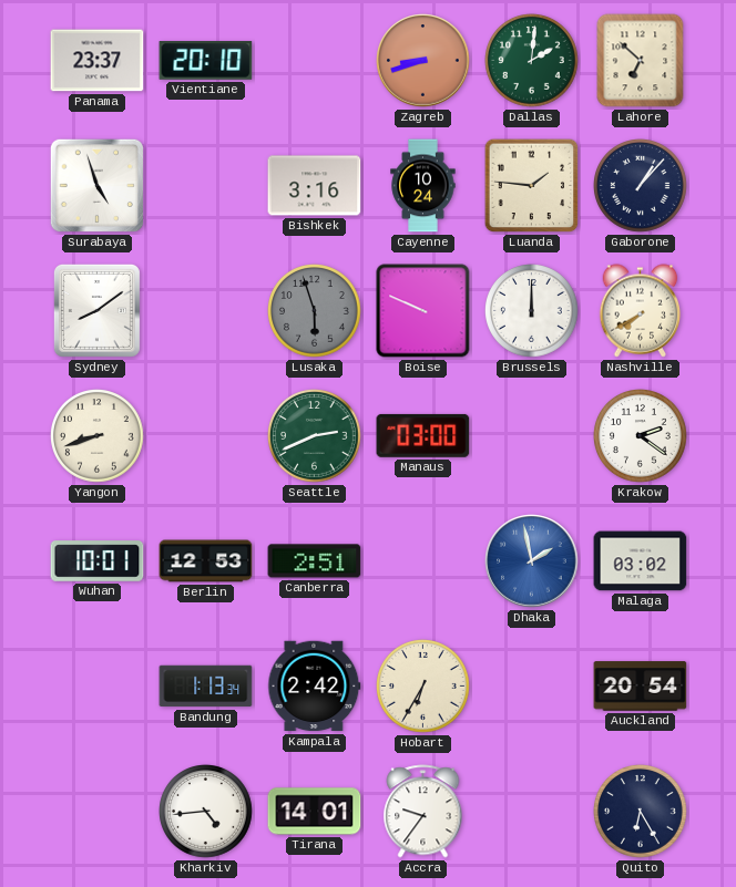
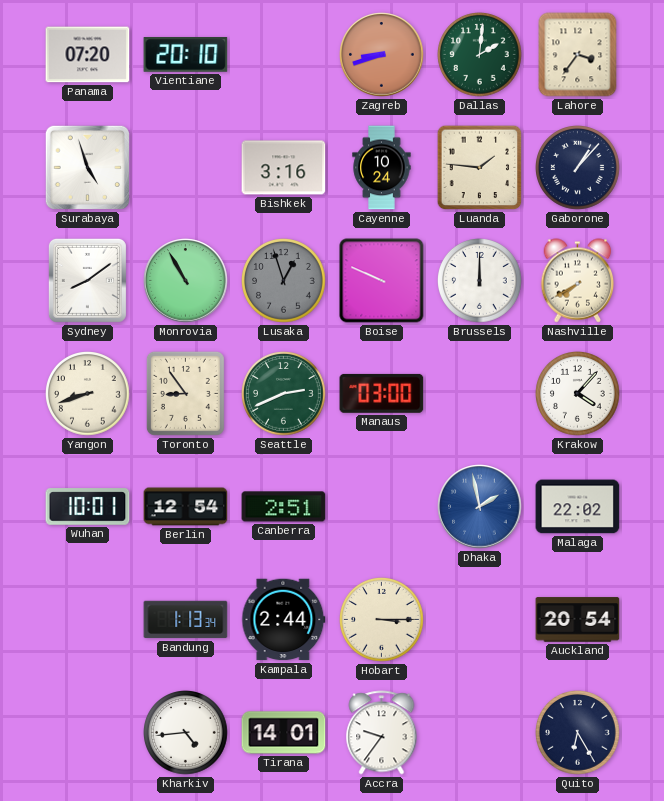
Panama: 23:37 -> 07:20 (88, 55)
Lahore: 6:52 -> 3:36 (578, 55)
Monrovia: none -> 10:55 (186, 281)
Lusaka: 5:57 -> 12:57 (284, 281)
Toronto: none -> 8:54 (185, 393)
Krakow: 2:21 -> 4:07 (578, 394)
Berlin: 12:53 -> 12:54 (186, 507)
Malaga: 03:02 -> 22:02 (578, 507)
Kampala: 2:42 -> 2:44 (284, 620)
Hobart: 6:35 -> 3:15 (382, 620)
